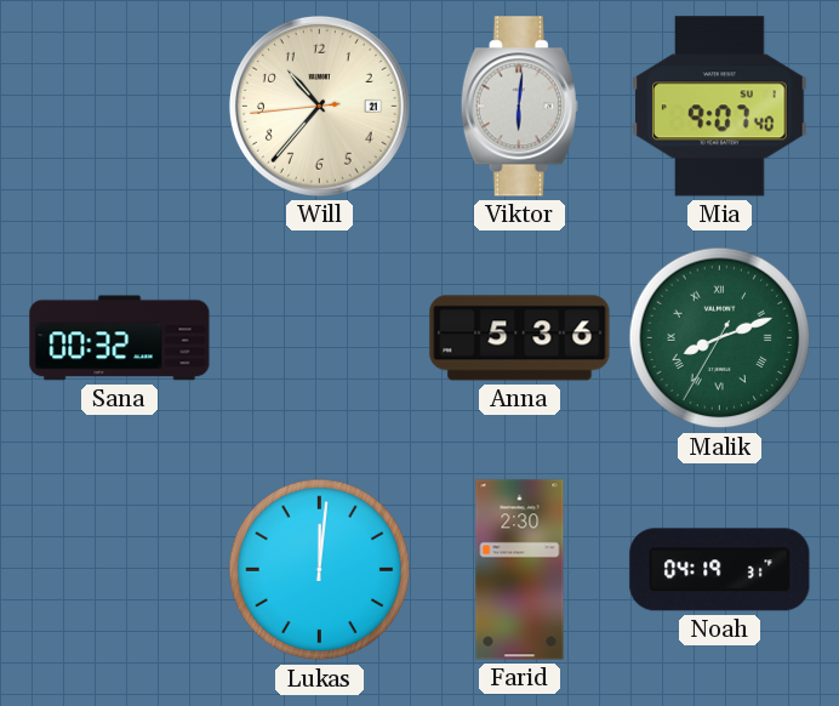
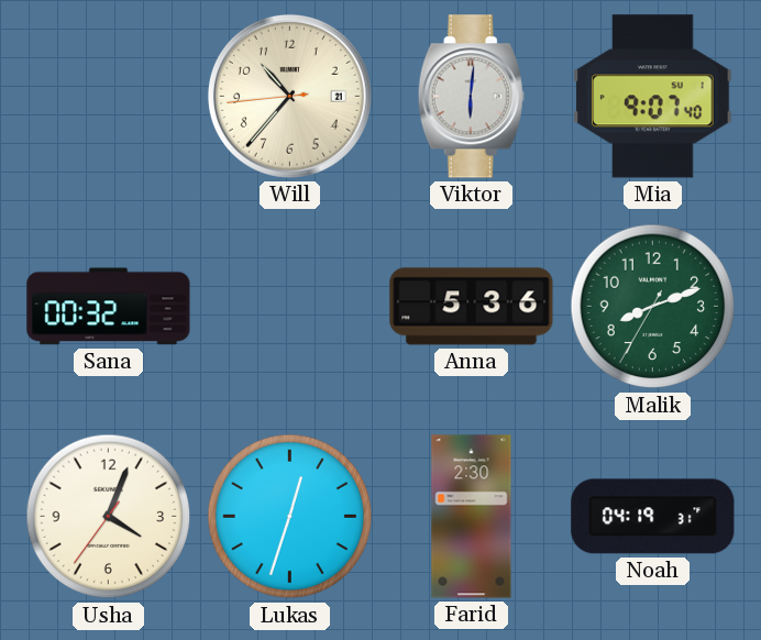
Malik numerals: Roman -> Arabic (653, 307)
Usha: none -> 4:03 (109, 517)
Lukas: 12:01 -> 12:33 (290, 517)
